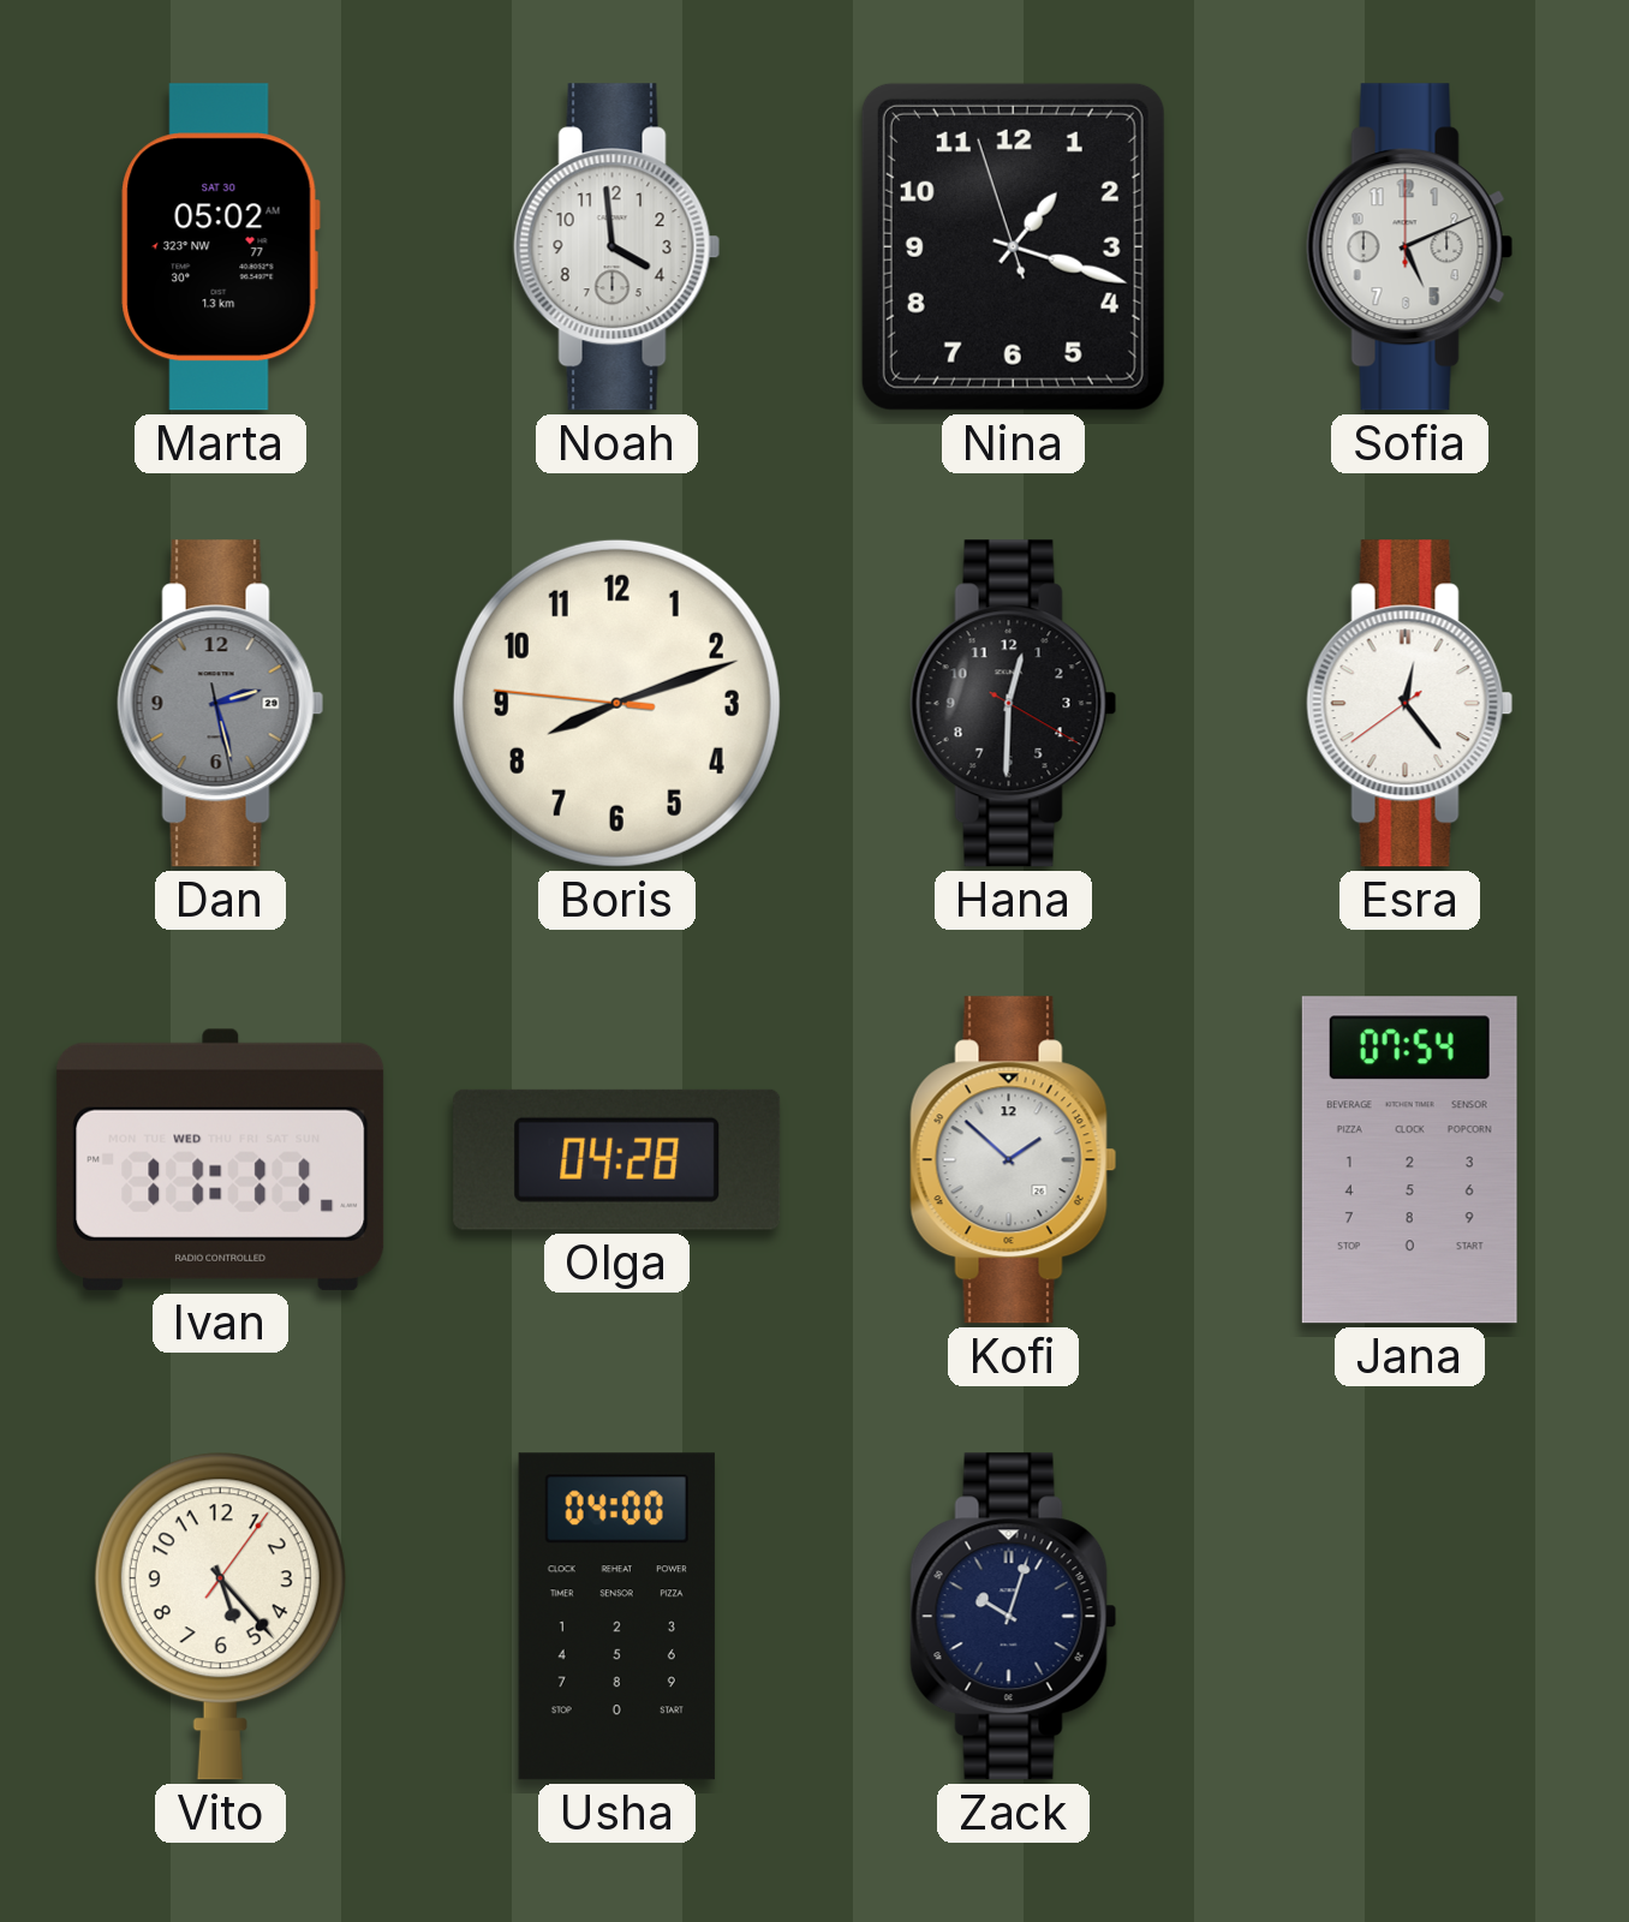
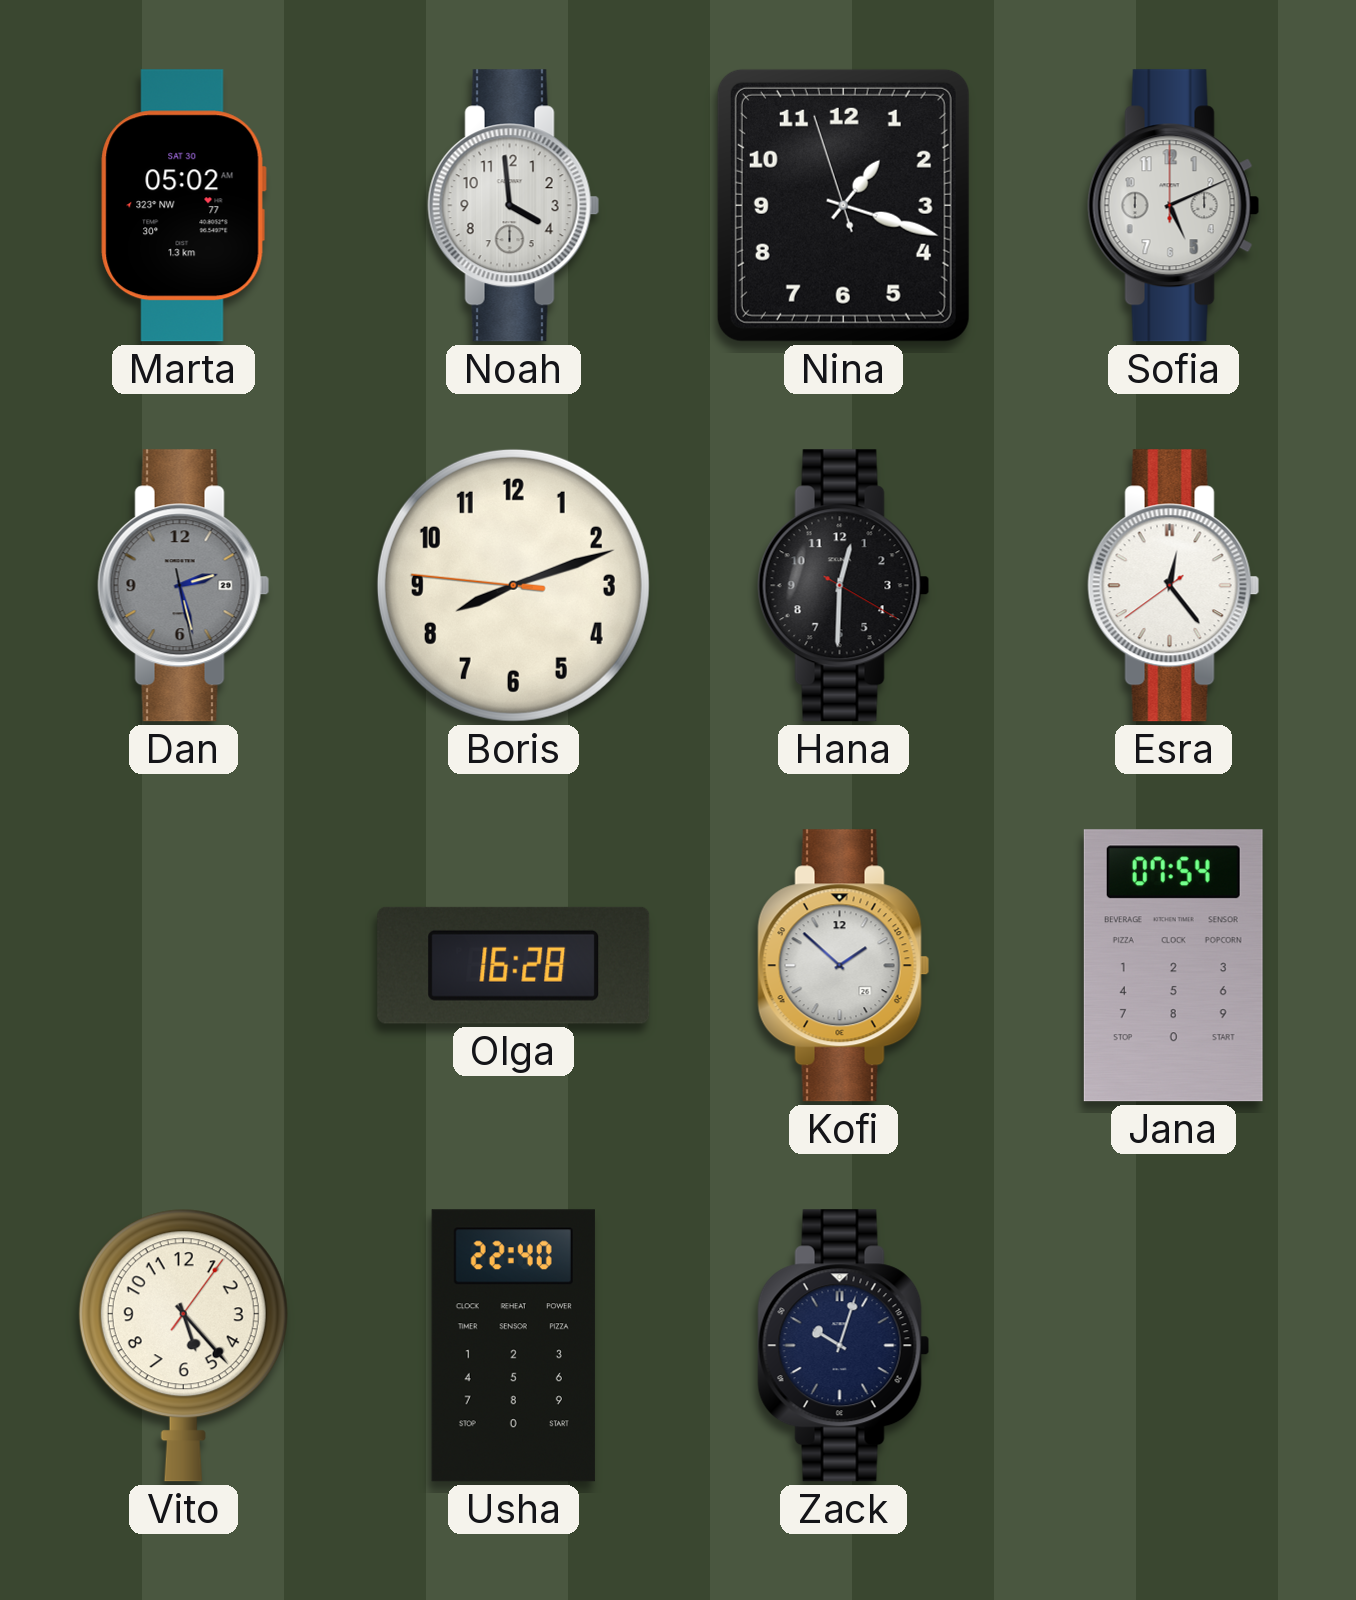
Ivan: 11:11 -> none (221, 1159)
Olga: 04:28 -> 16:28 (514, 965)
Usha: 04:00 -> 22:40 (513, 1346)
